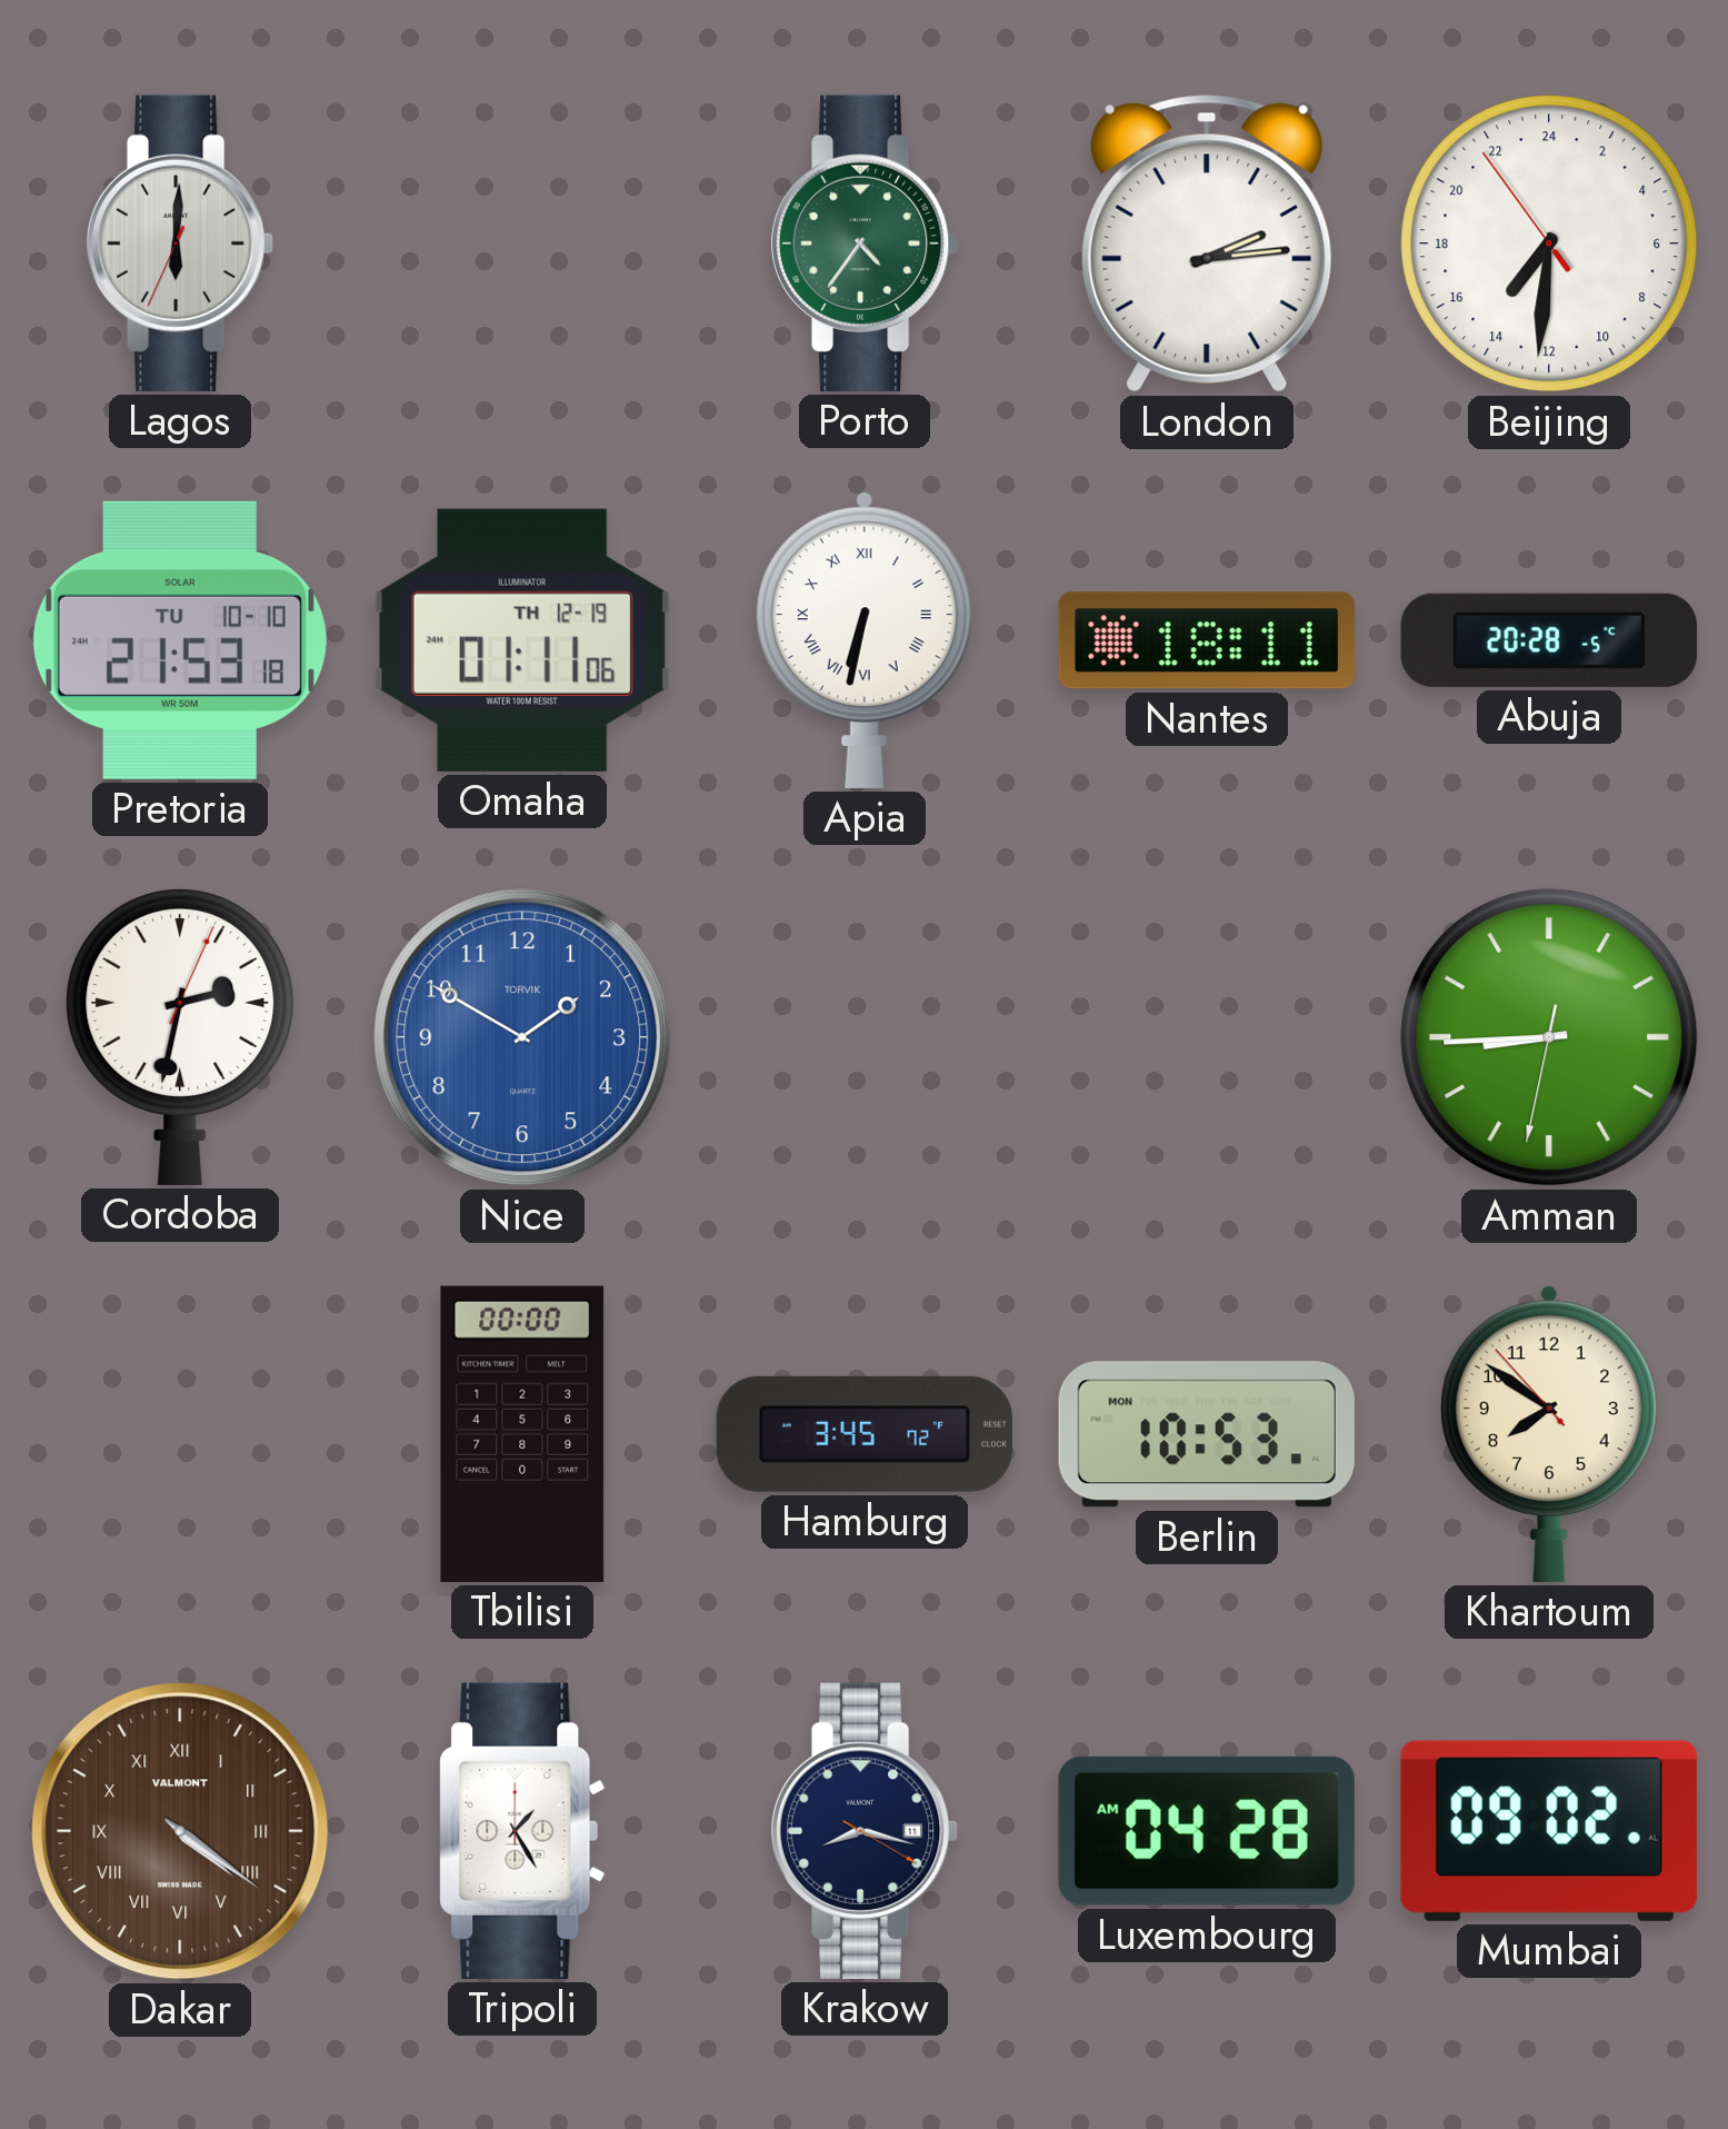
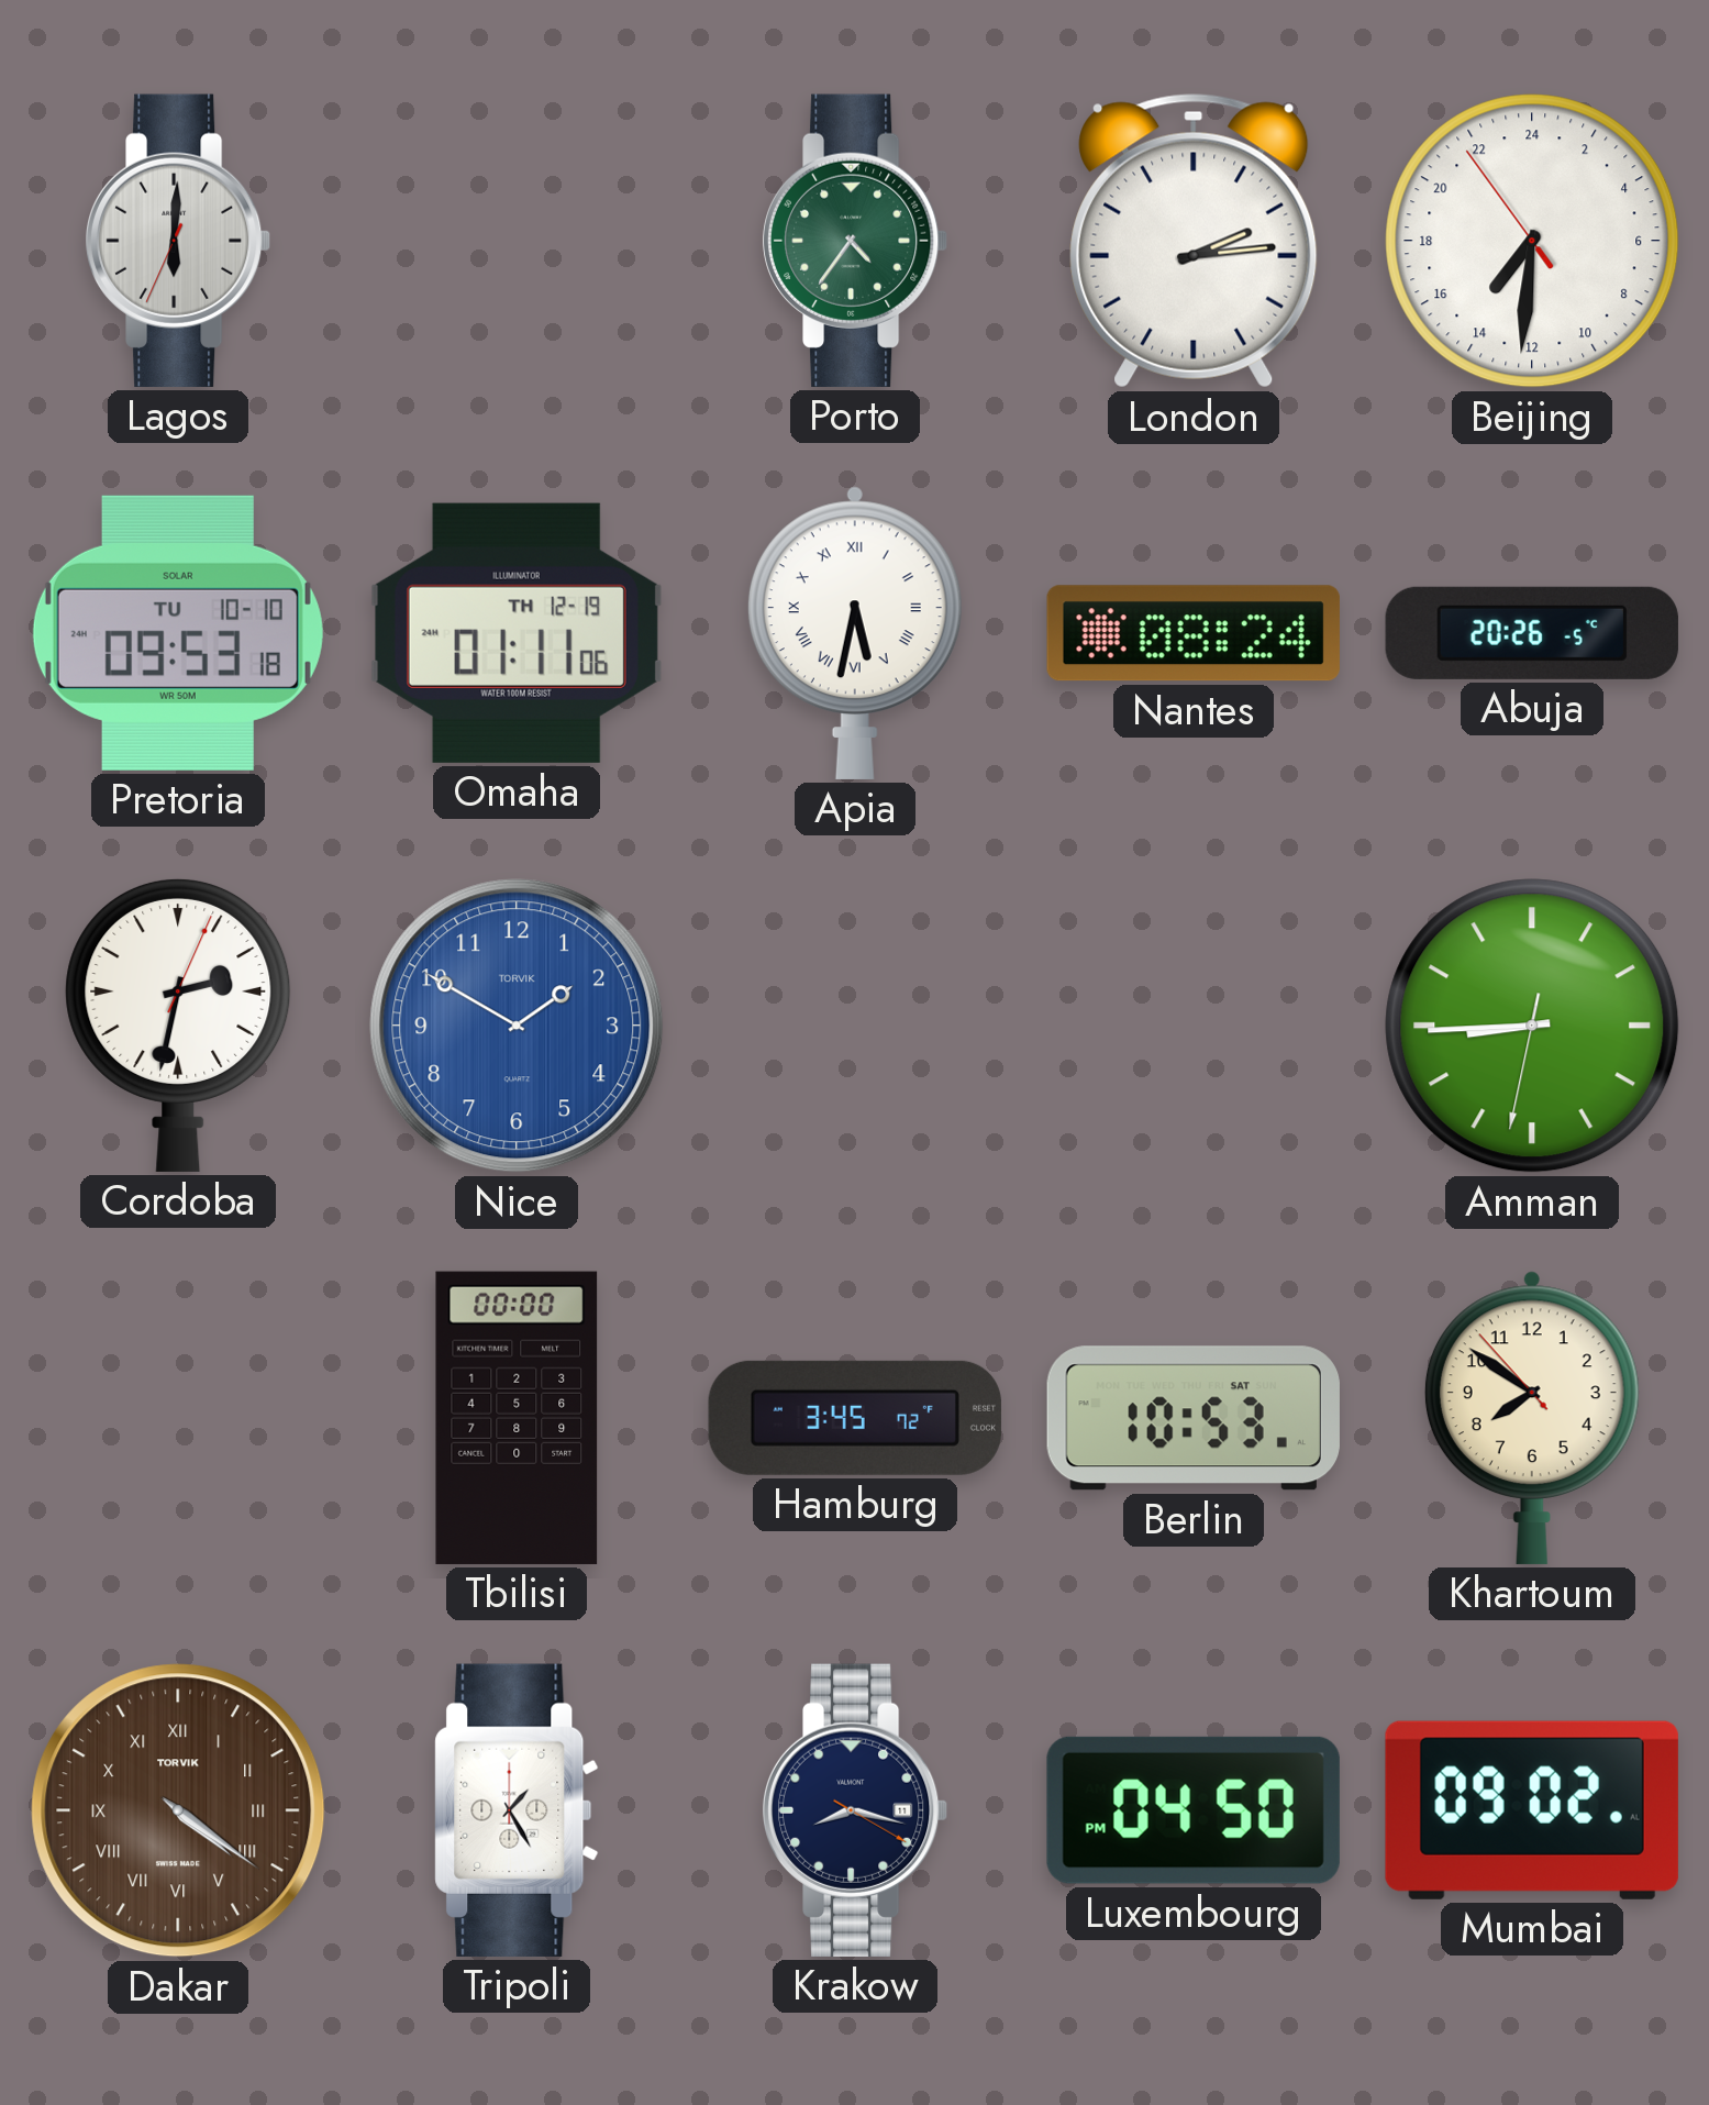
Pretoria: 21:53 -> 09:53 (178, 633)
Apia: 6:32 -> 5:32 (855, 633)
Nantes: 18:11 -> 08:24 (1194, 633)
Abuja: 20:28 -> 20:26 (1532, 633)
Berlin date: MON -> SAT (1194, 1418)
Dakar brand: VALMONT -> TORVIK (178, 1810)
Luxembourg: 04:28 -> 04:50 (1194, 1810)
